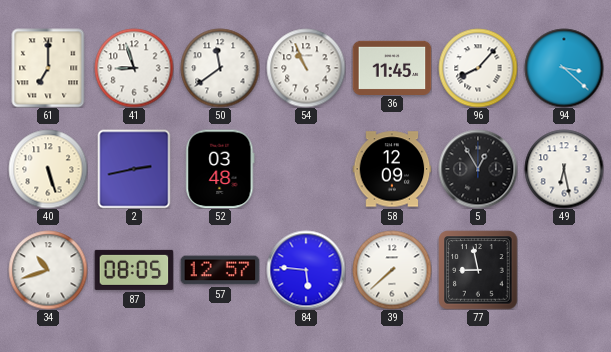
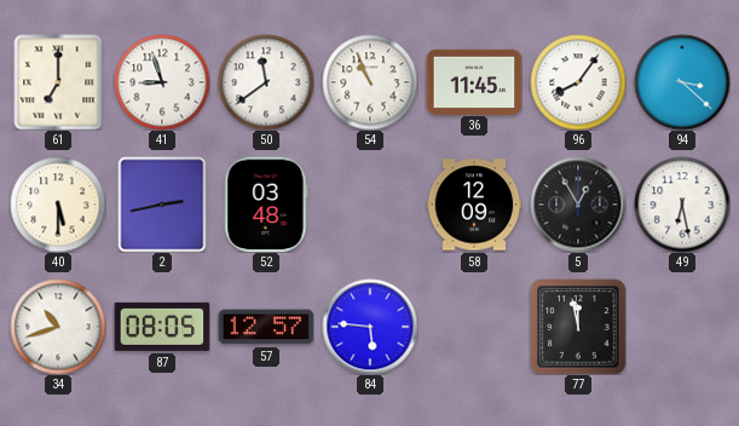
96: 8:07 -> 8:06 (578, 82)
40: 5:27 -> 5:30 (58, 205)
39: 7:38 -> none (392, 270)
77: 8:58 -> 11:58 (578, 327)
